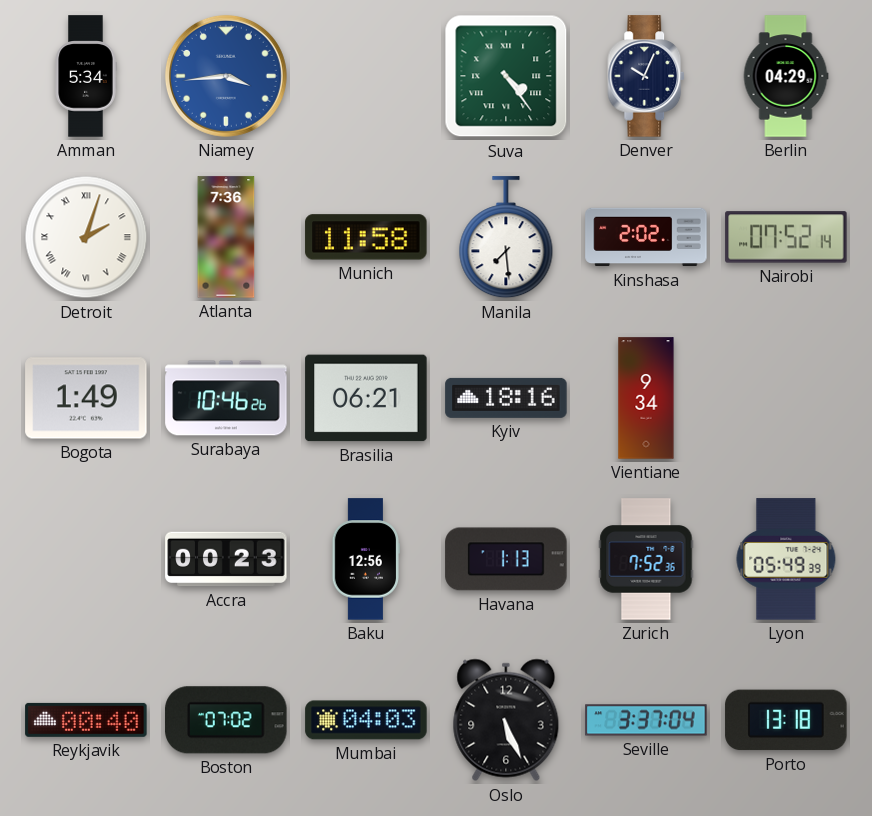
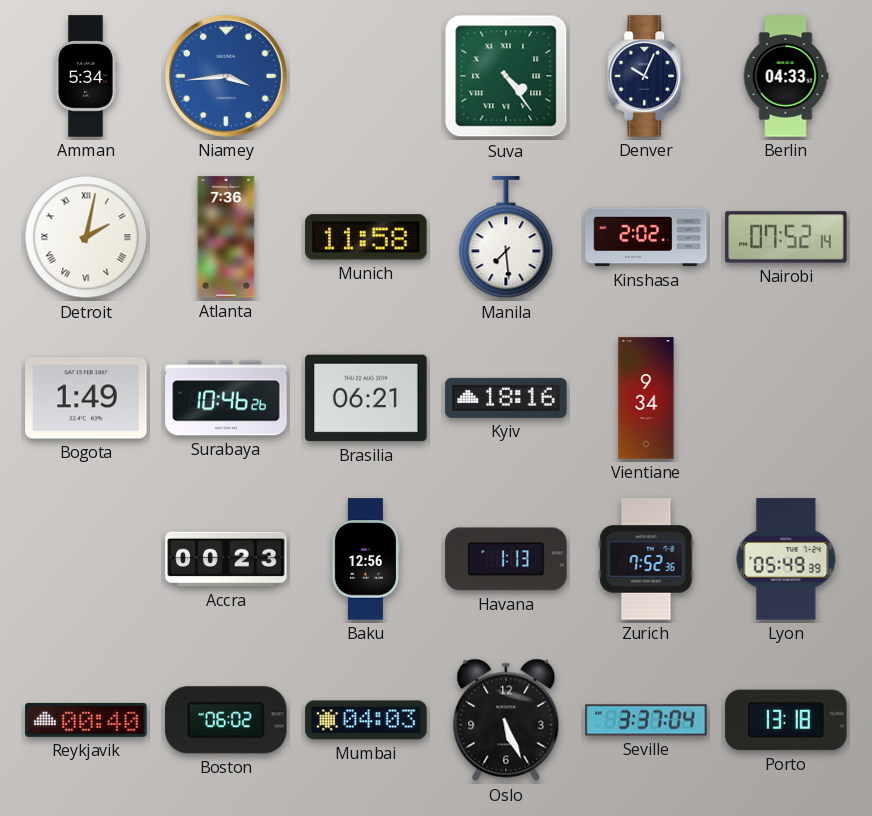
Berlin: 04:29 -> 04:33 (786, 76)
Detroit: 2:03 -> 2:02 (86, 237)
Boston: 07:02 -> 06:02 (226, 720)
